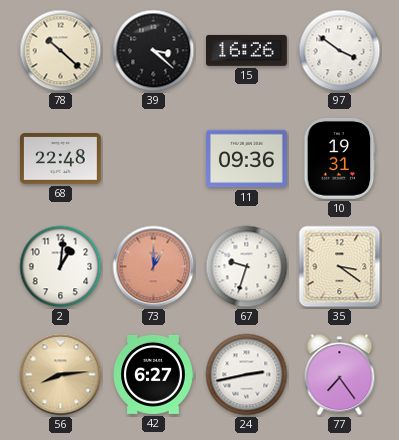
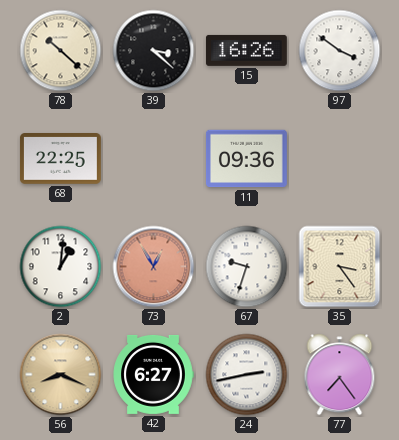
68: 22:48 -> 22:25 (60, 159)
10: 19:31 -> none (339, 158)
73: 1:00 -> 12:55 (154, 267)
35: 3:21 -> 3:24 (340, 267)
56: 8:14 -> 8:19 (61, 375)
